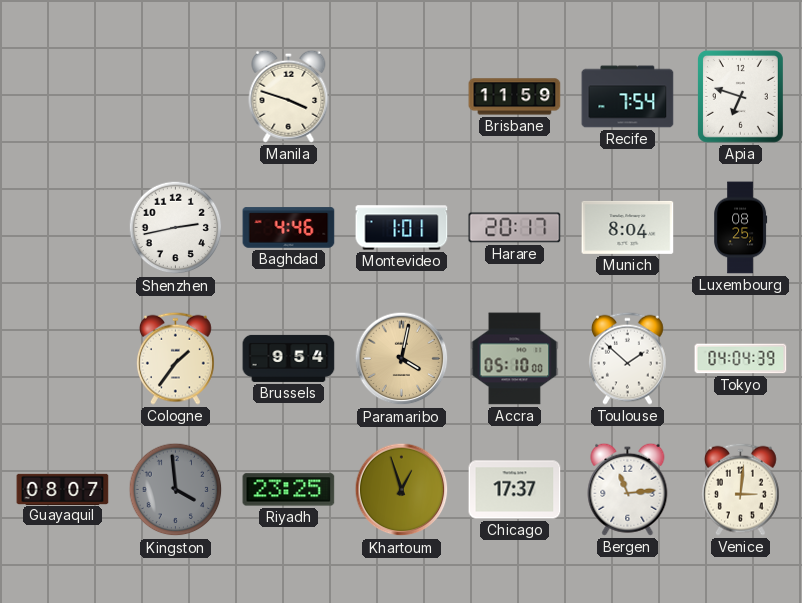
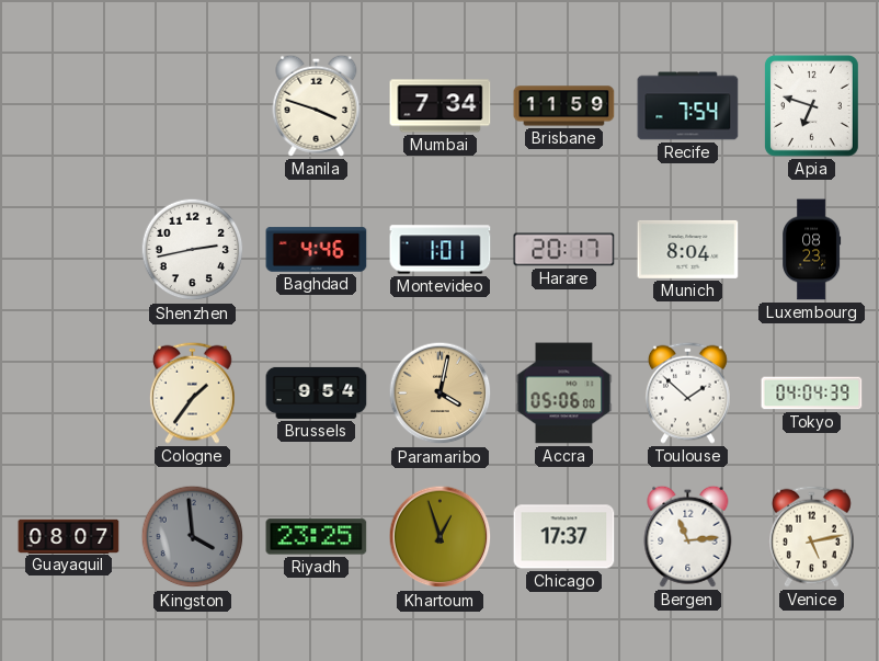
Mumbai: none -> 7:34 (441, 106)
Luxembourg: 08:25 -> 08:23 (812, 250)
Accra: 05:10 -> 05:06 (564, 394)
Venice: 3:01 -> 5:13 (811, 536)
